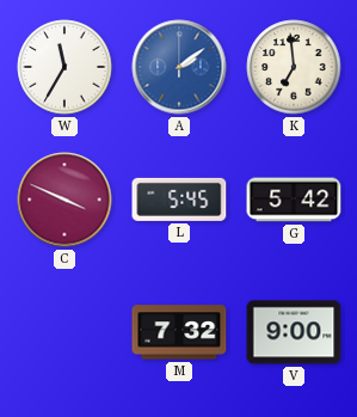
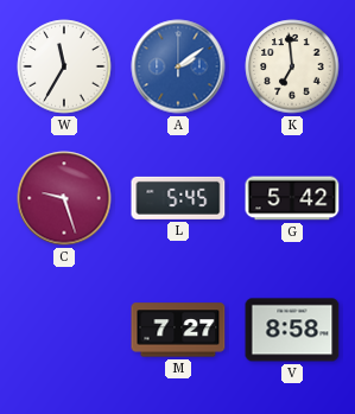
C: 3:49 -> 9:27 (64, 198)
M: 7:32 -> 7:27 (178, 330)
V: 9:00 -> 8:58 (292, 330)
